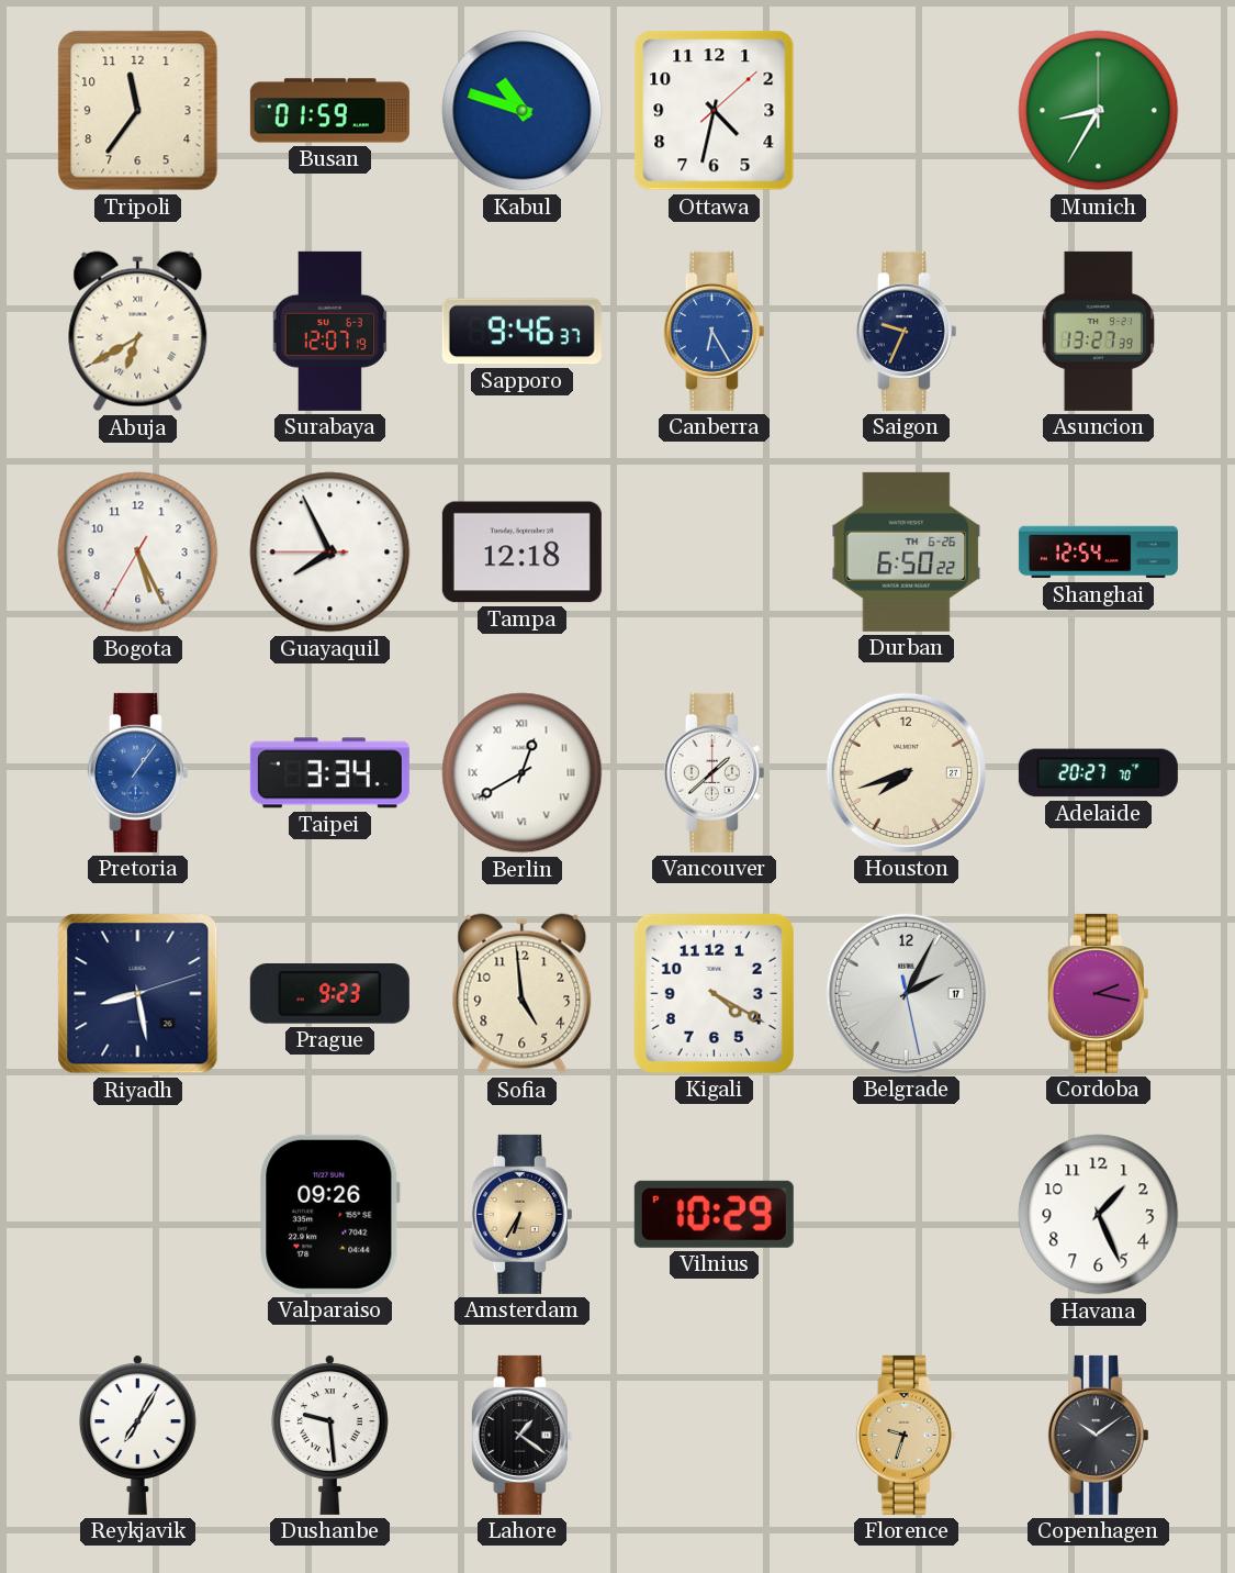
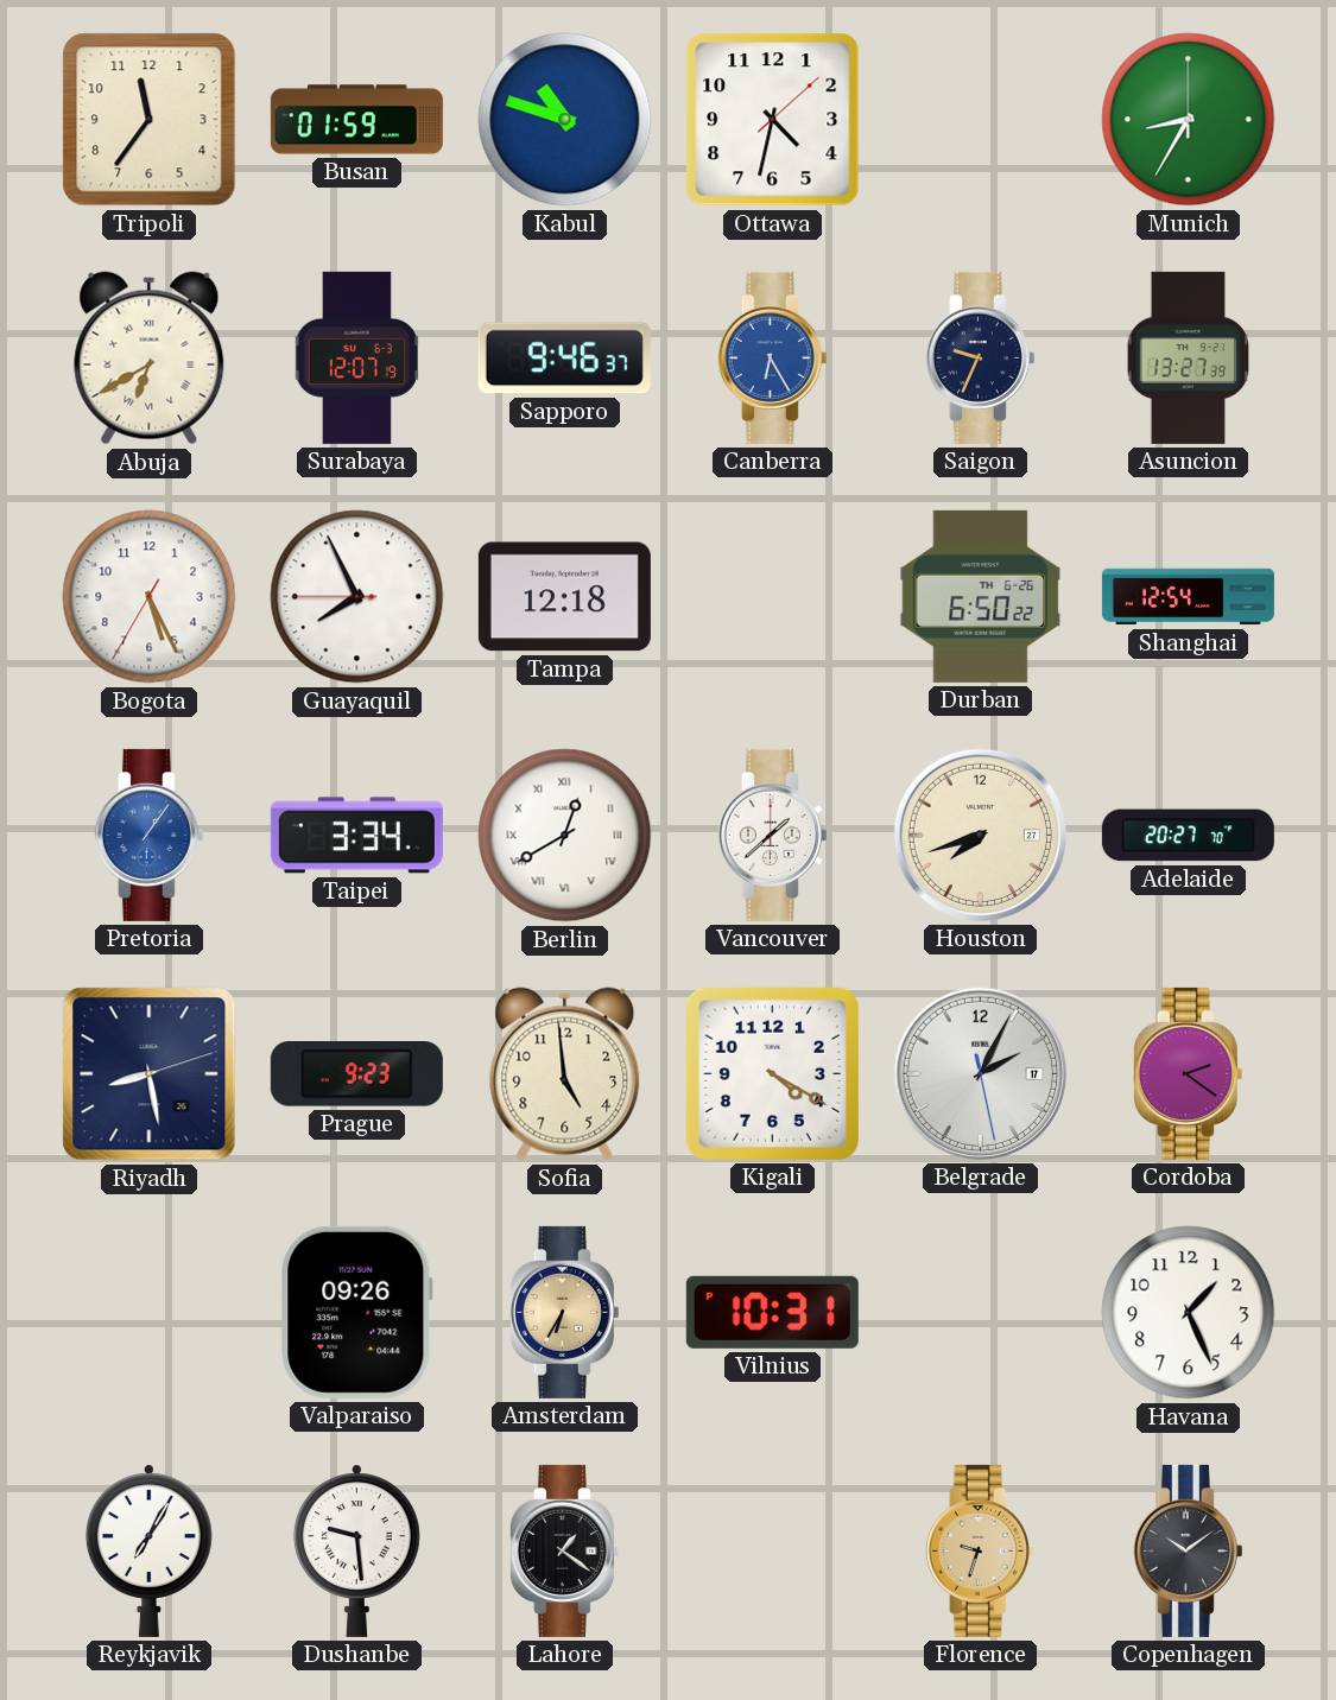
Cordoba: 2:17 -> 2:21 (1188, 1073)
Vilnius: 10:29 -> 10:31 (772, 1312)
